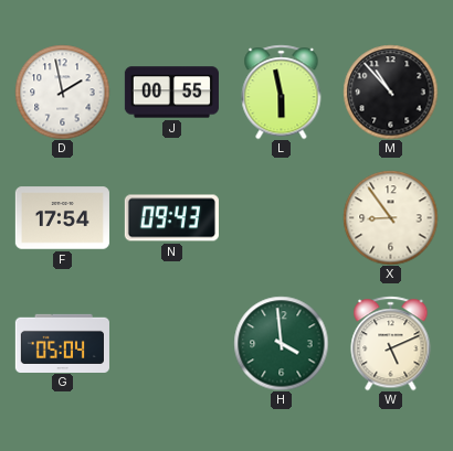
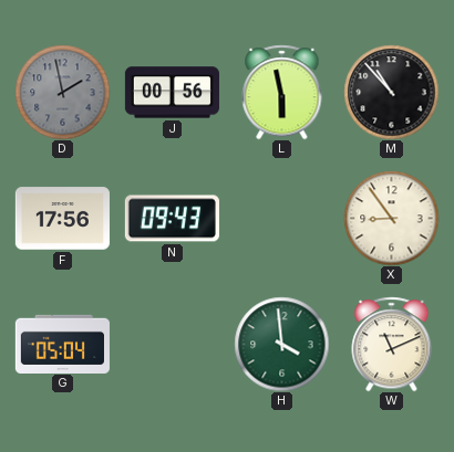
D dial: white -> grey (62, 92)
J: 00:55 -> 00:56 (172, 93)
F: 17:54 -> 17:56 (62, 219)
W: 5:11 -> 11:11 (392, 344)
